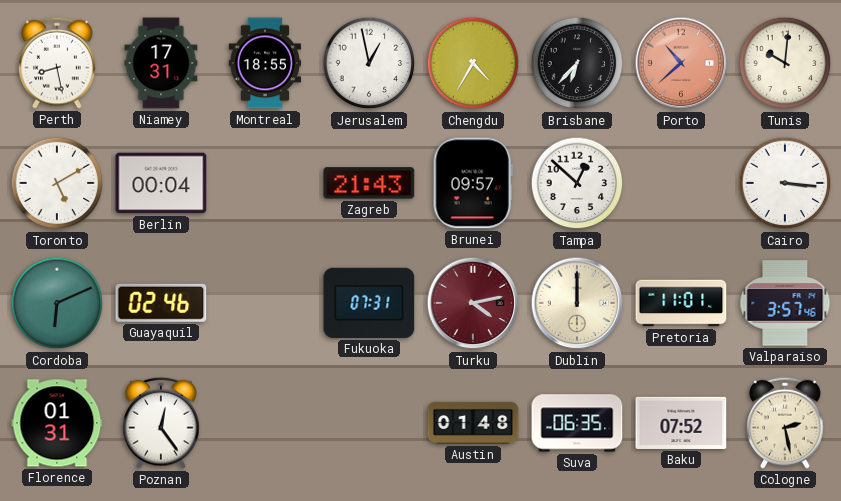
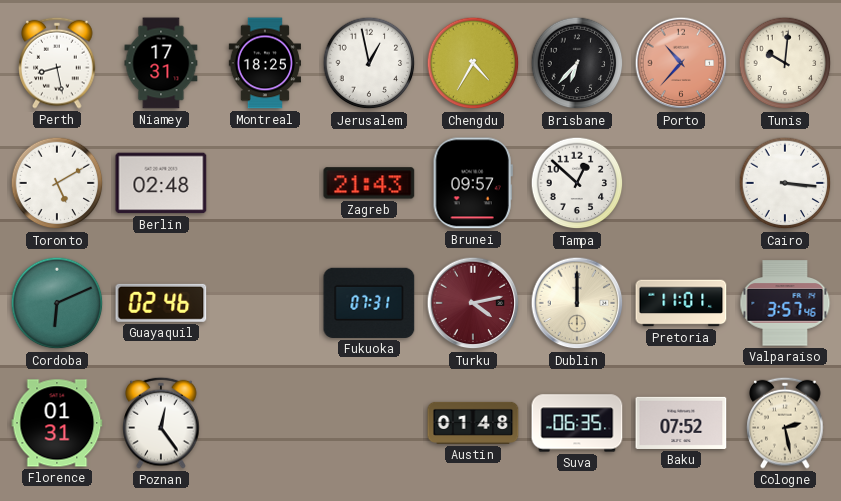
Montreal: 18:55 -> 18:25 (265, 63)
Porto: 10:38 -> 10:37 (681, 63)
Berlin: 00:04 -> 02:48 (161, 183)
